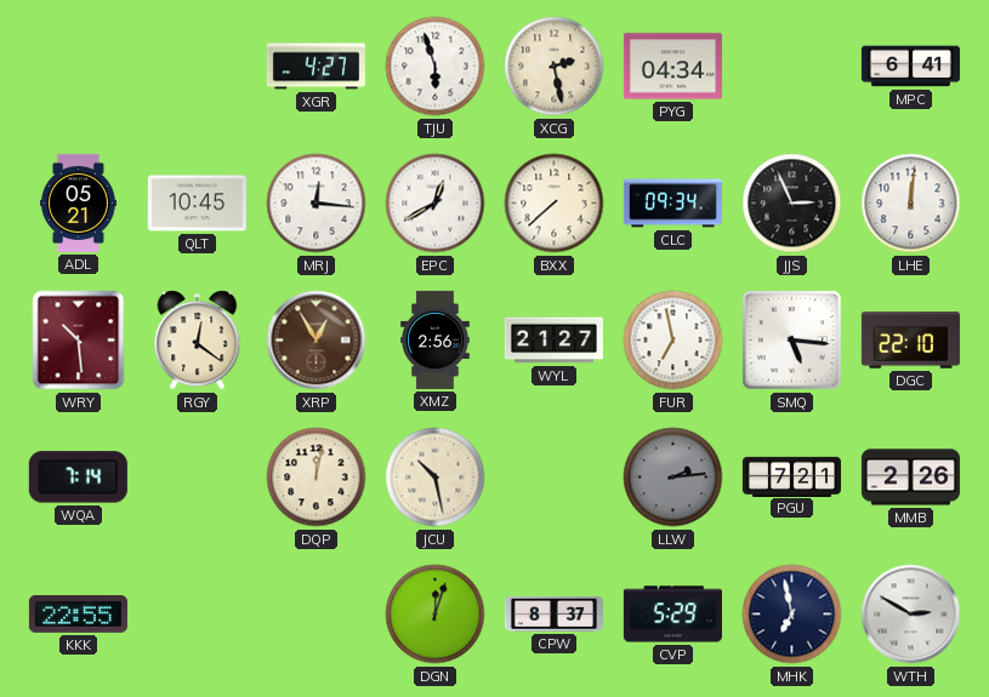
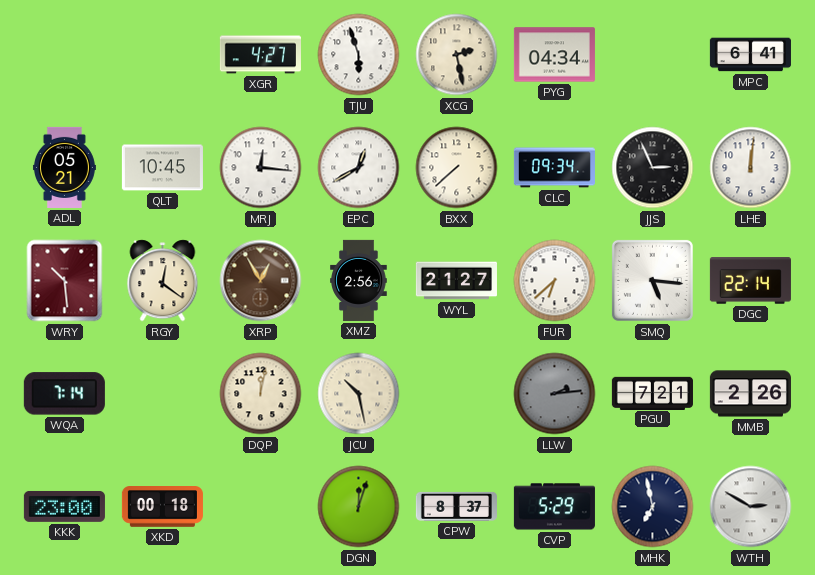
FUR: 6:58 -> 6:38 (555, 281)
DGC: 22:10 -> 22:14 (750, 281)
KKK: 22:55 -> 23:00 (64, 507)
XKD: none -> 00:18 (162, 507)
